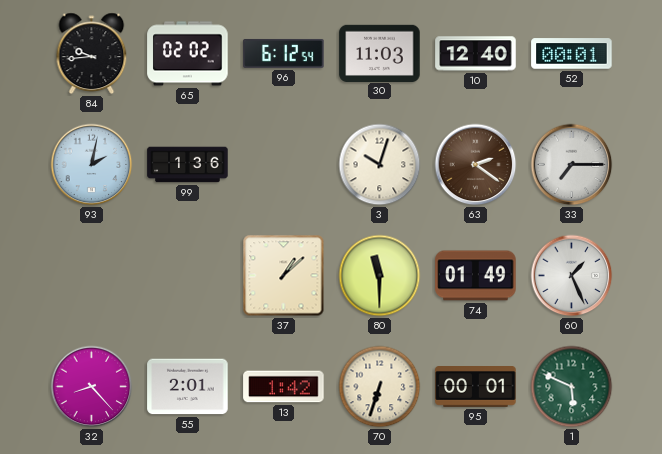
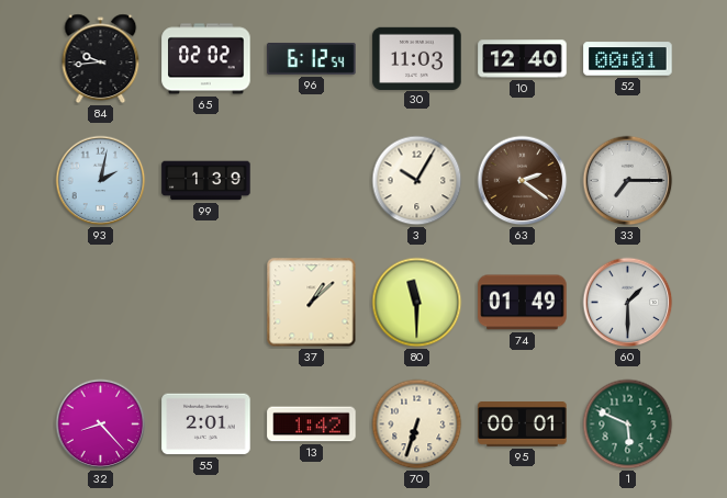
99: 1:36 -> 1:39 (206, 181)
3: 10:03 -> 10:05 (417, 181)
60: 1:26 -> 1:30 (628, 303)
